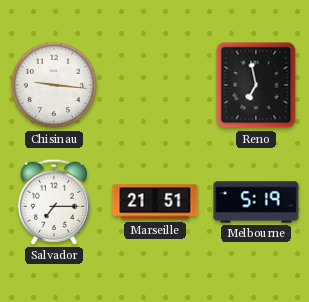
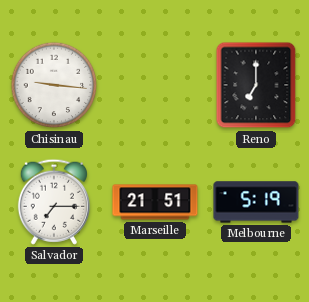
Reno: 6:58 -> 7:00 (256, 85)
